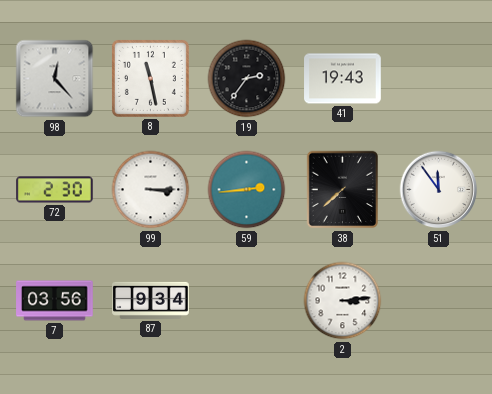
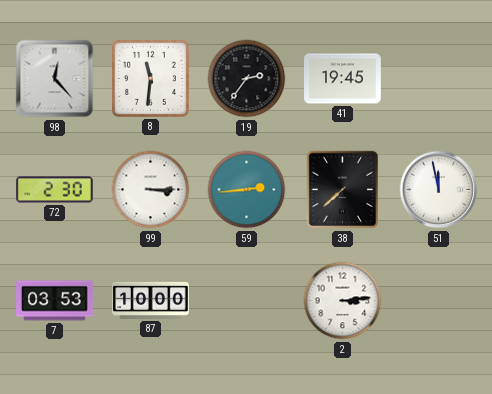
8: 11:28 -> 11:31 (150, 78)
41: 19:43 -> 19:45 (343, 79)
51: 11:54 -> 11:58 (439, 190)
7: 03:56 -> 03:53 (55, 301)
87: 9:34 -> 10:00 (151, 300)
